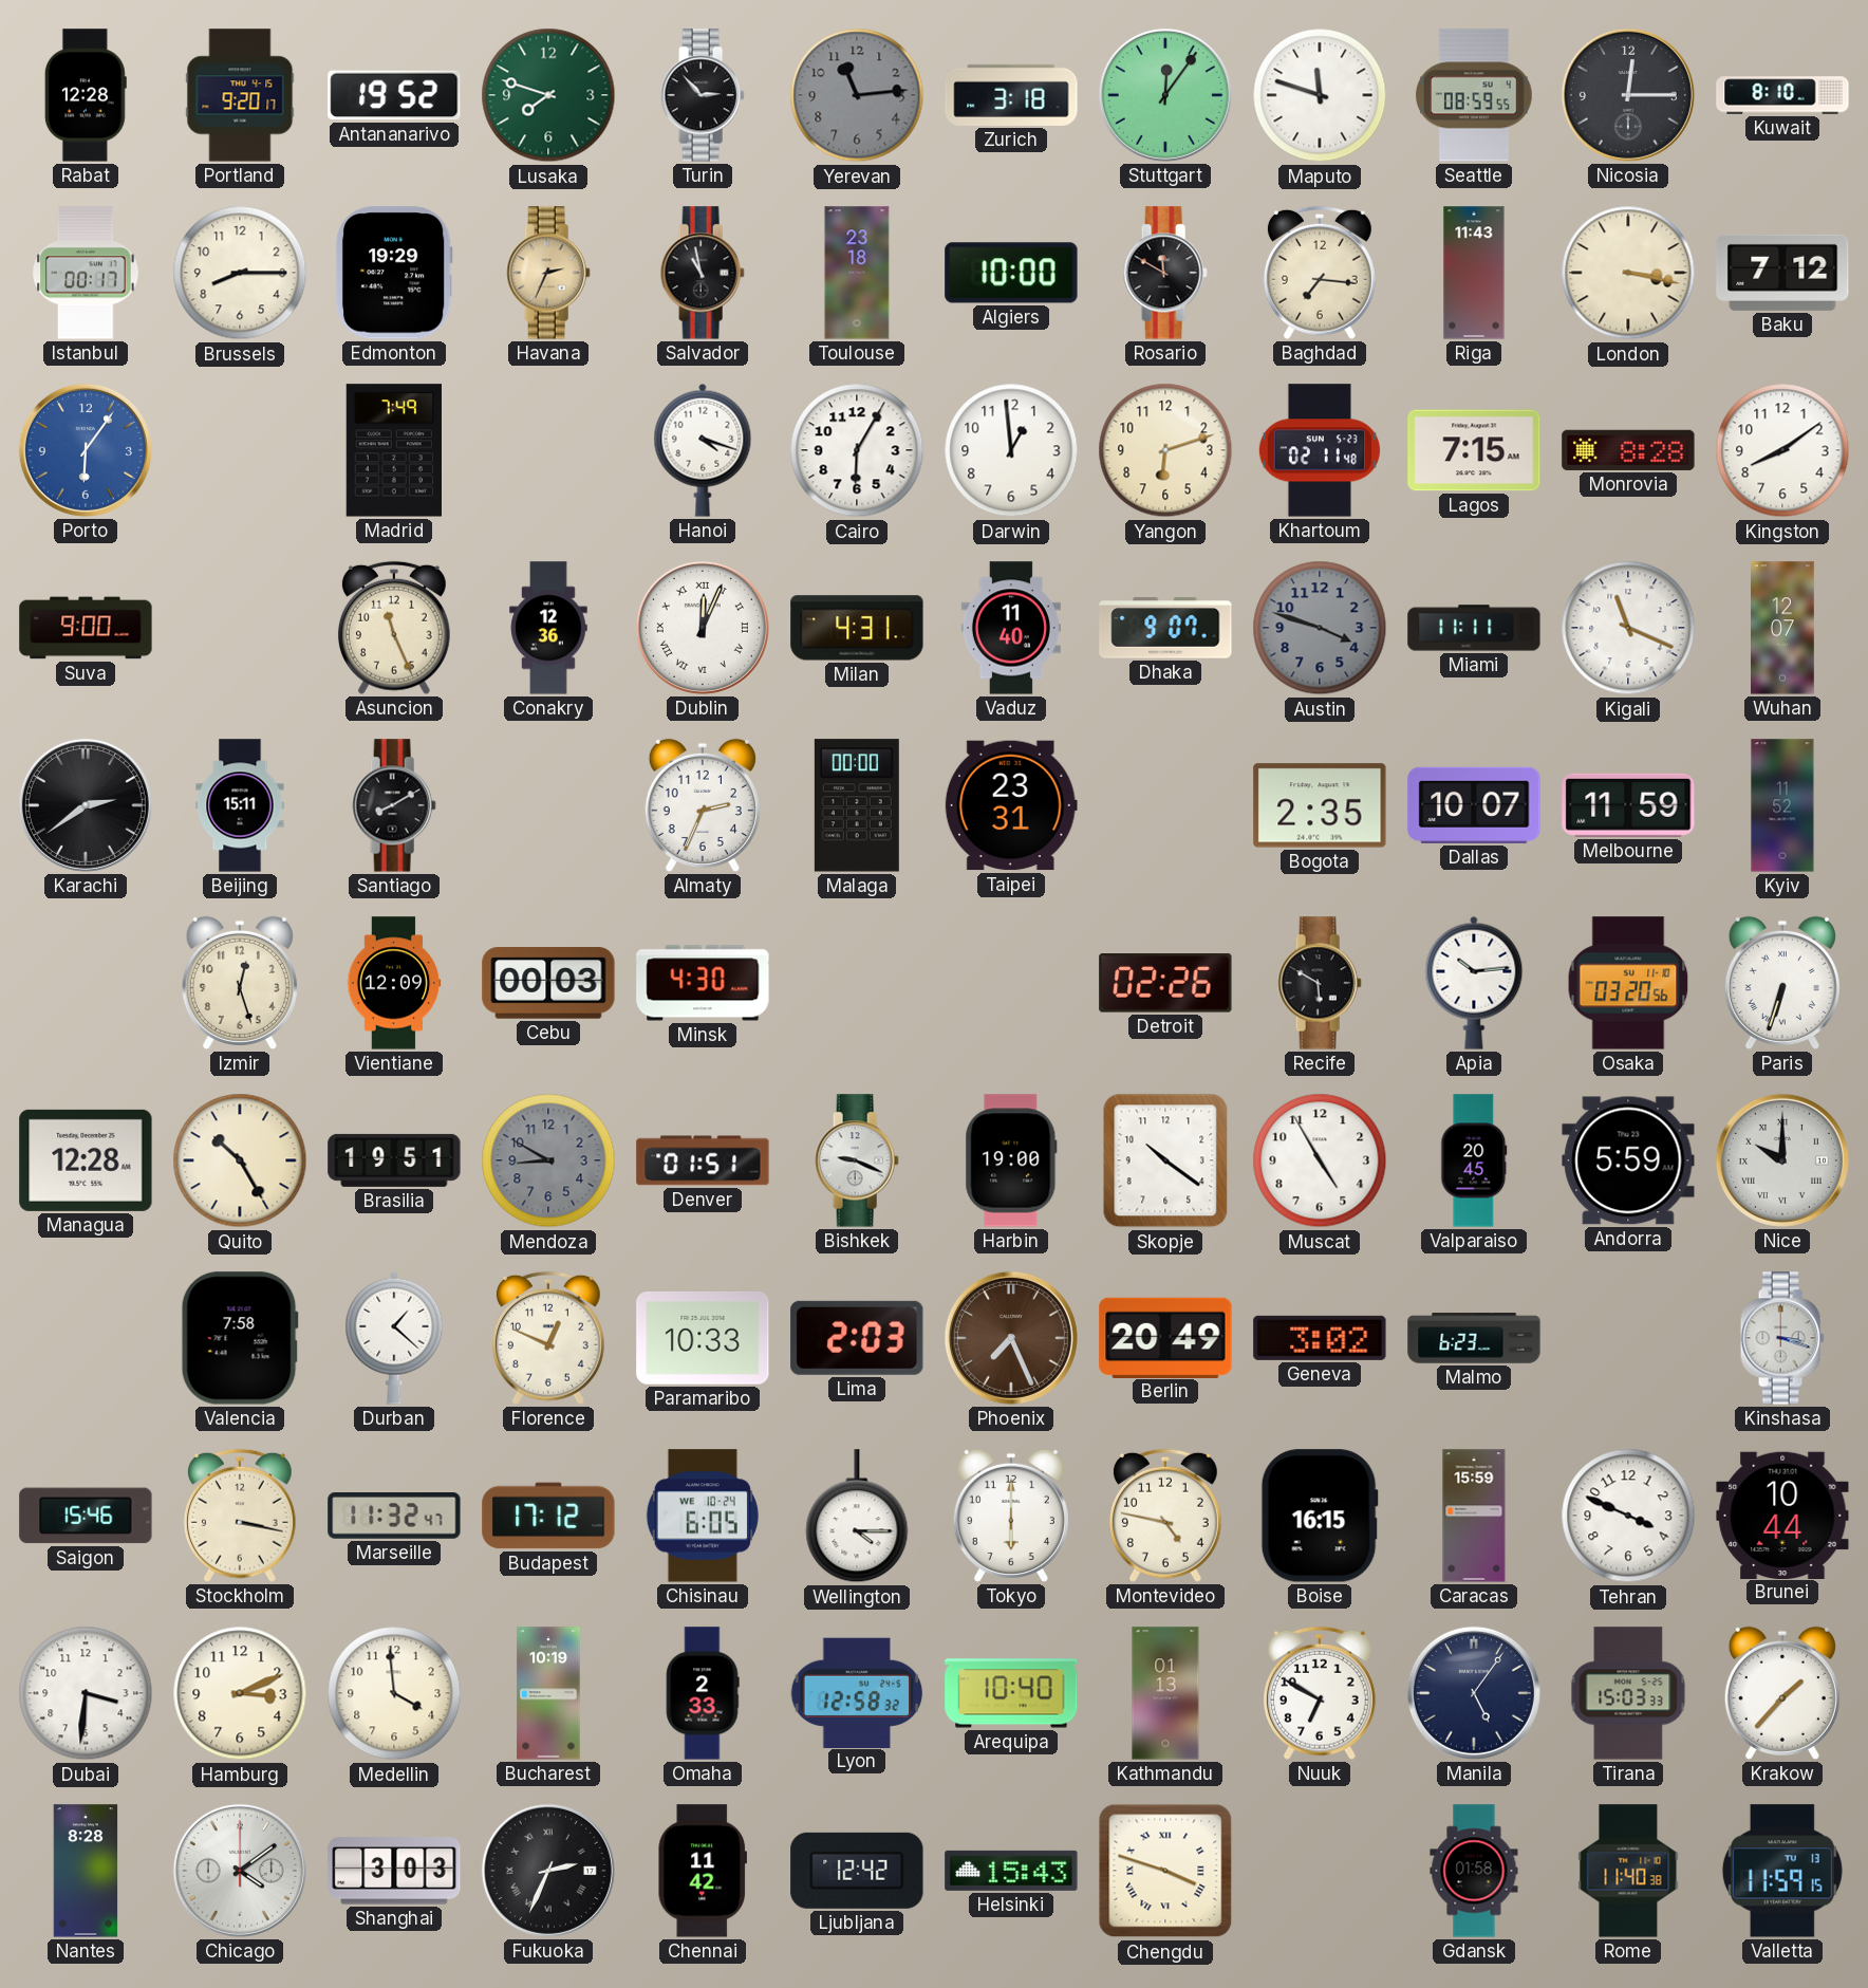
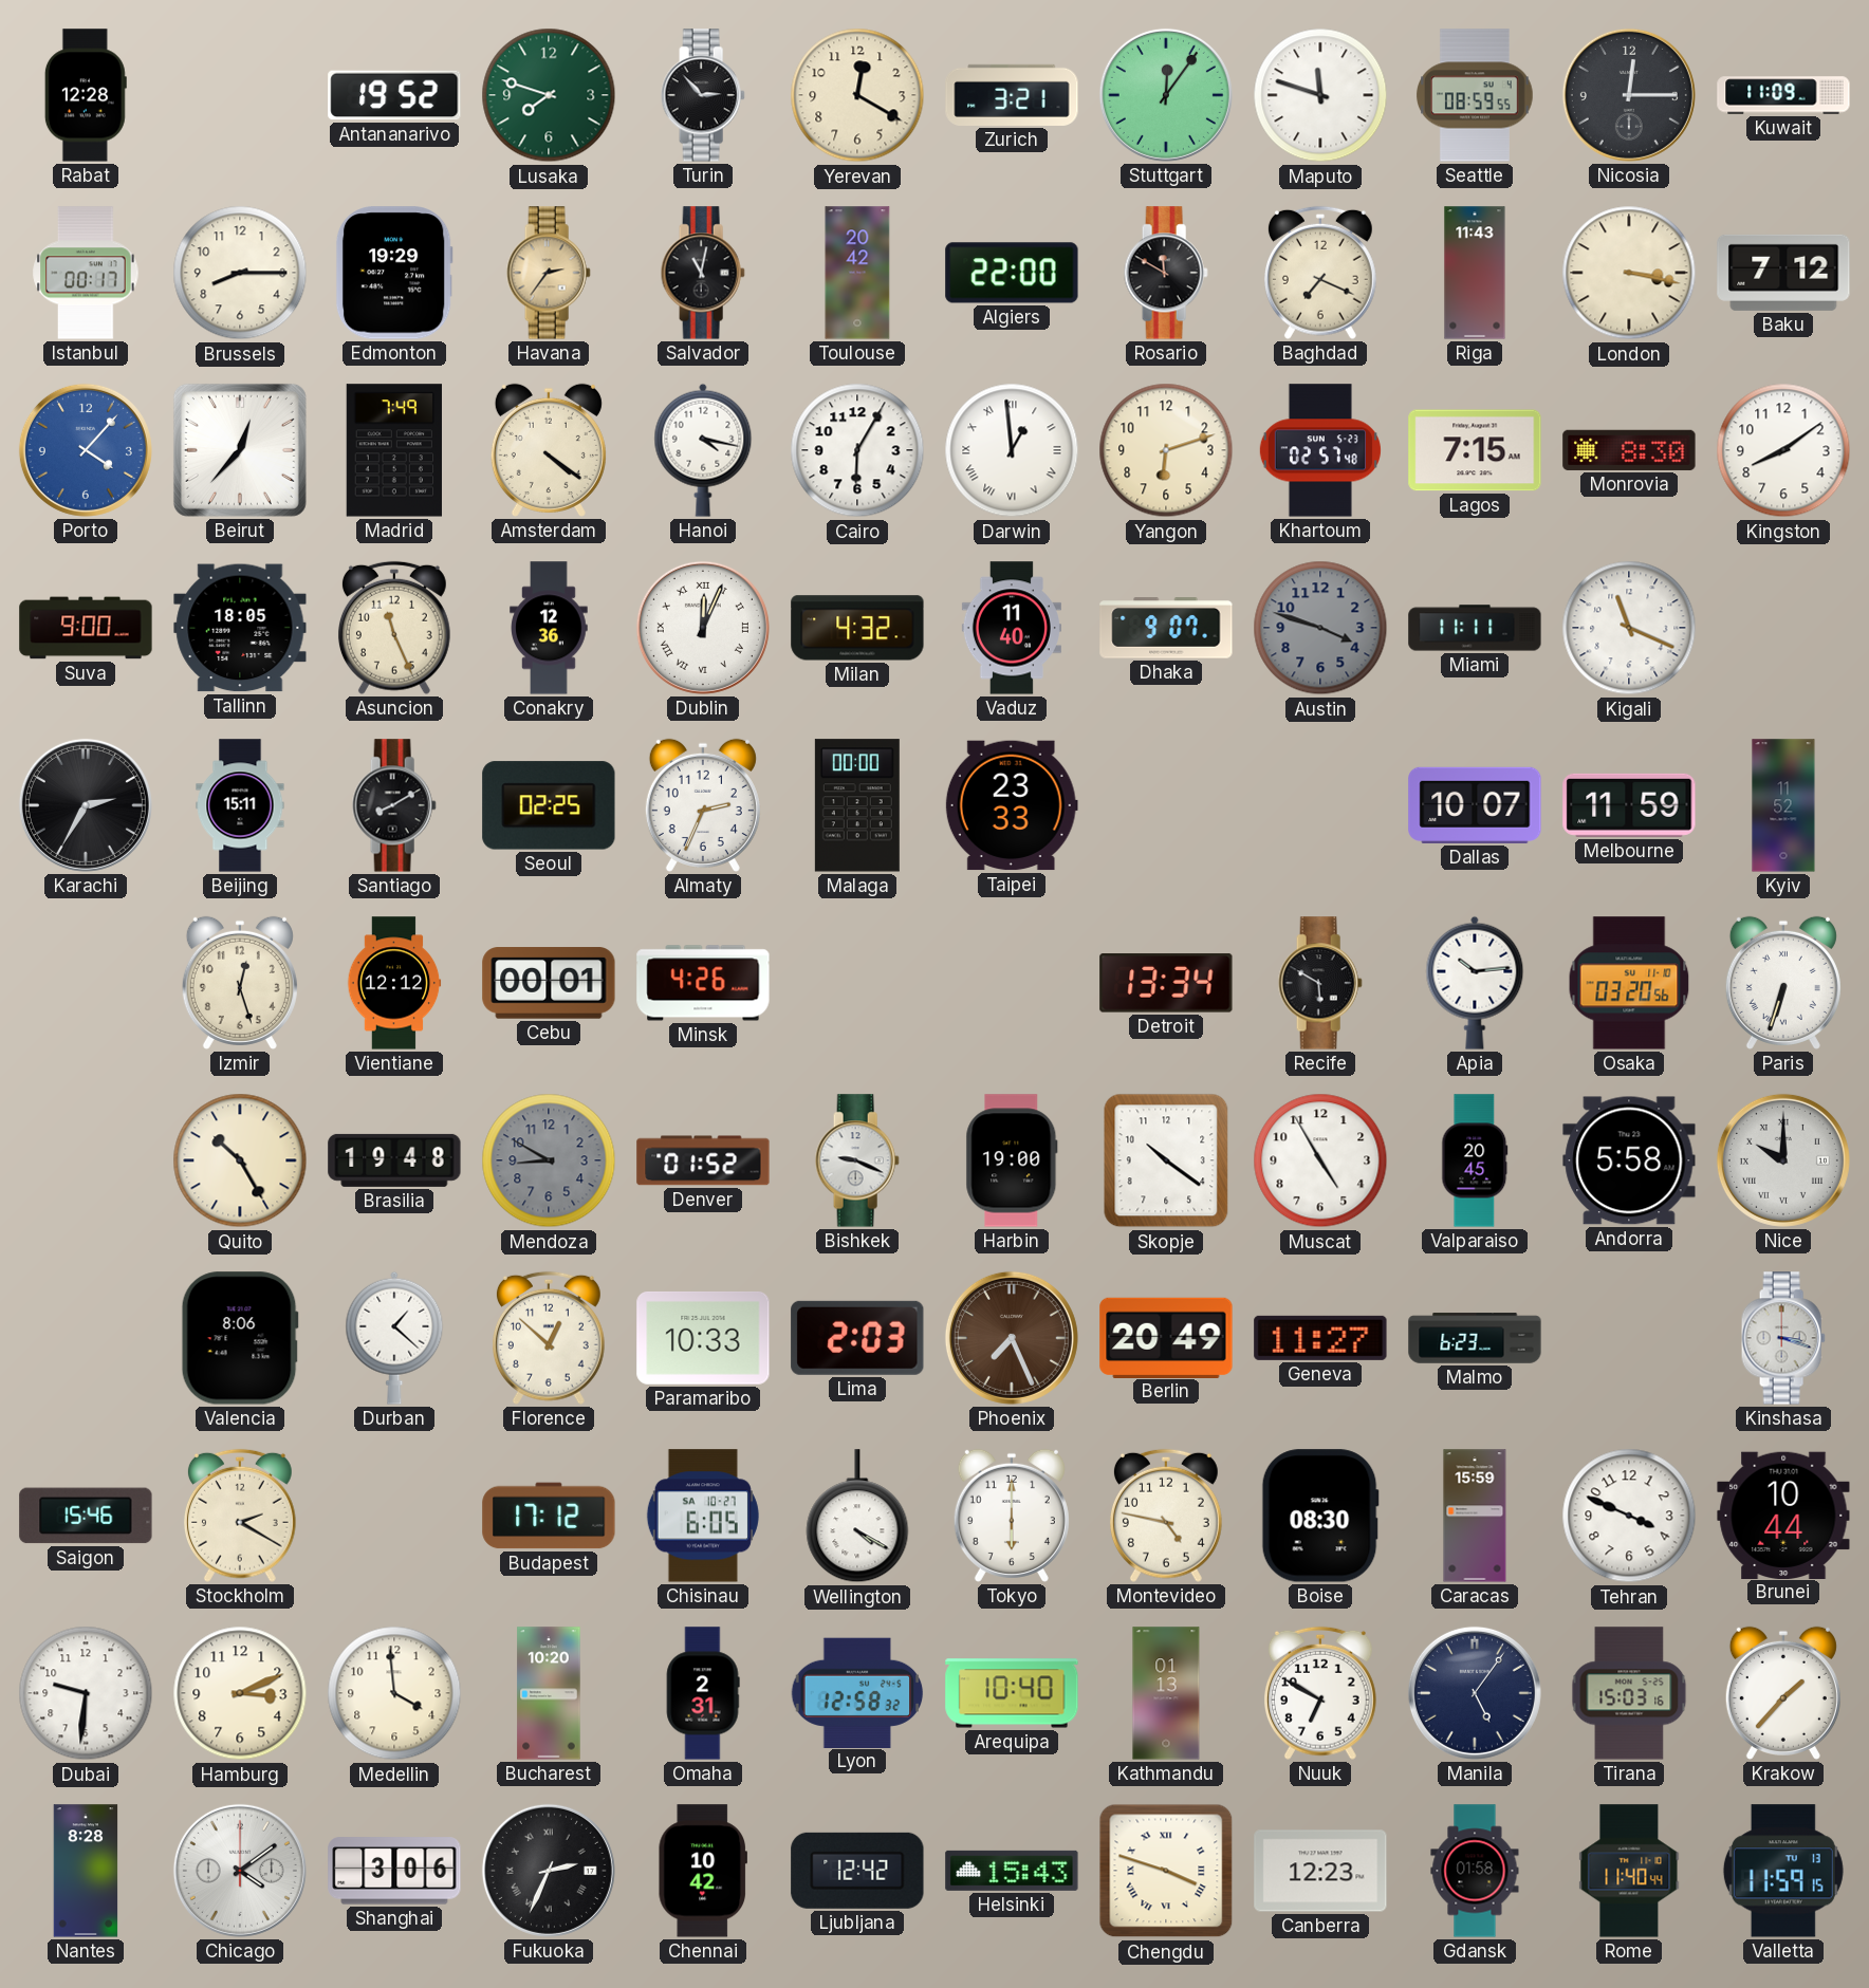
Portland: 9:20 -> none (240, 95)
Yerevan: 11:14 -> 12:20 (857, 95)
Yerevan dial: grey -> cream (857, 95)
Zurich: 3:18 -> 3:21 (1012, 95)
Kuwait: 8:10 -> 11:09 (1783, 95)
Havana: 2:34 -> 2:36 (549, 273)
Salvador: 10:58 -> 11:02 (703, 273)
Toulouse: 23:18 -> 20:42 (857, 273)
Algiers: 10:00 -> 22:00 (1012, 273)
Baghdad: 7:16 -> 7:19 (1320, 273)
Porto: 6:06 -> 4:07 (86, 450)
Beirut: none -> 12:37 (240, 450)
Amsterdam: none -> 4:21 (549, 450)
Hanoi: 4:18 -> 4:17 (703, 450)
Darwin numerals: Arabic -> Roman (1012, 450)
Khartoum: 02:11 -> 02:57 (1320, 450)
Monrovia: 8:28 -> 8:30 (1629, 450)
Tallinn: none -> 18:05 (240, 628)
Milan: 4:31 -> 4:32 (857, 628)
Wuhan: 12:07 -> none (1783, 628)
Karachi: 2:39 -> 2:35 (86, 805)
Seoul: none -> 02:25 (549, 805)
Taipei: 23:31 -> 23:33 (1012, 805)
Bogota: 2:35 -> none (1320, 805)
Vientiane: 12:09 -> 12:12 (394, 983)
Cebu: 00:03 -> 00:01 (549, 983)
Minsk: 4:30 -> 4:26 (703, 983)
Detroit: 02:26 -> 13:34 (1166, 983)
Managua: 12:28 -> none (86, 1160)
Brasilia: 19:51 -> 19:48 (394, 1160)
Denver: 01:51 -> 01:52 (703, 1160)
Andorra: 5:59 -> 5:58 (1629, 1160)
Valencia: 7:58 -> 8:06 (240, 1338)
Florence: 12:49 -> 12:52 (549, 1338)
Geneva: 3:02 -> 11:27 (1320, 1338)
Stockholm: 3:17 -> 2:20 (240, 1516)
Marseille: 11:32 -> none (394, 1517)
Chisinau date: WE 10-24 -> SA 10-27 (703, 1516)
Wellington: 4:15 -> 4:20 (857, 1517)
Boise: 16:15 -> 08:30 (1320, 1516)
Dubai: 3:31 -> 9:31 (86, 1693)
Bucharest: 10:19 -> 10:20 (549, 1693)
Omaha: 2:33 -> 2:31 (703, 1693)
Tirana: 15:03:33 -> 15:03:16 (1629, 1693)
Shanghai: 3:03 -> 3:06 (394, 1871)
Chennai: 11:42 -> 10:42 (702, 1871)
Canberra: none -> 12:23 (1320, 1871)
Rome: 11:40:38 -> 11:40:44 (1629, 1871)
